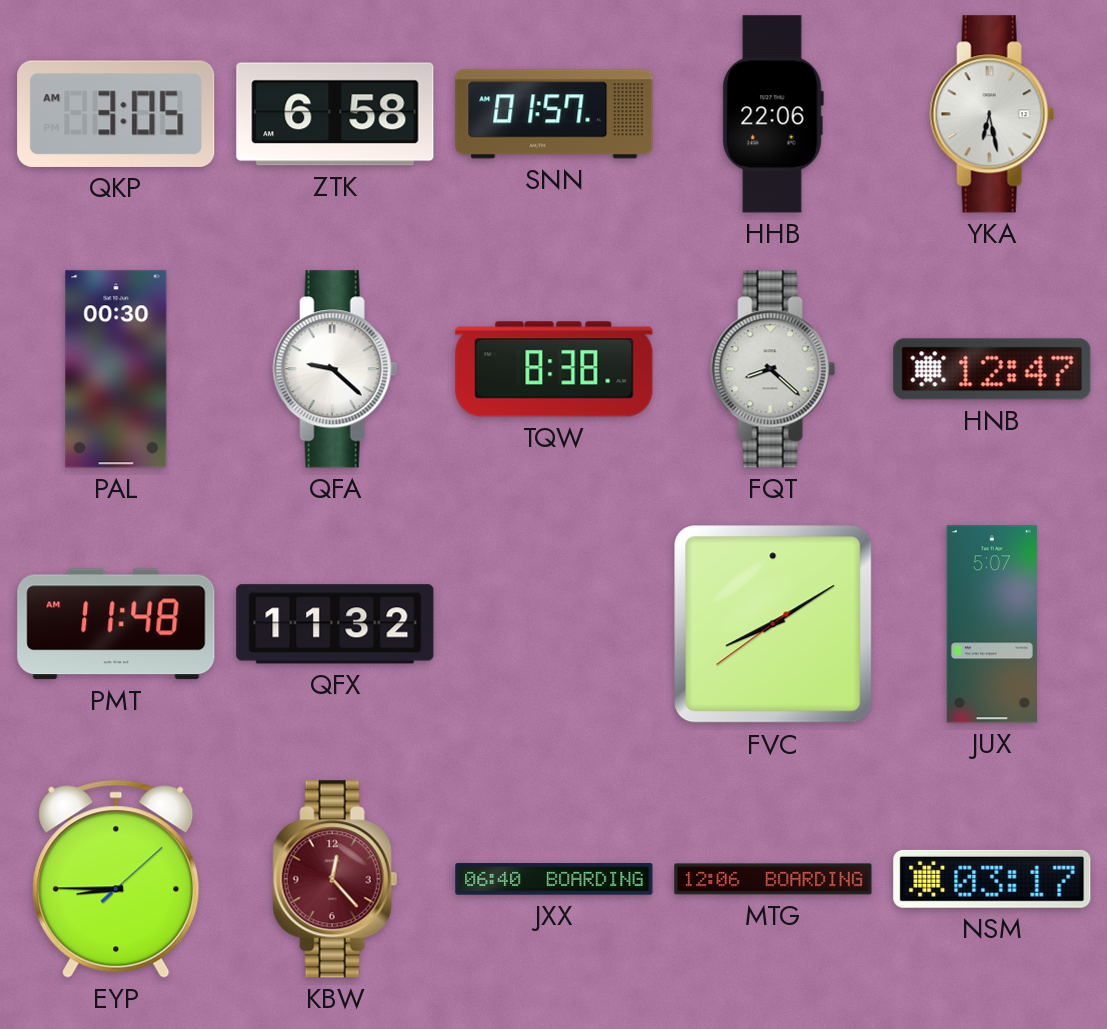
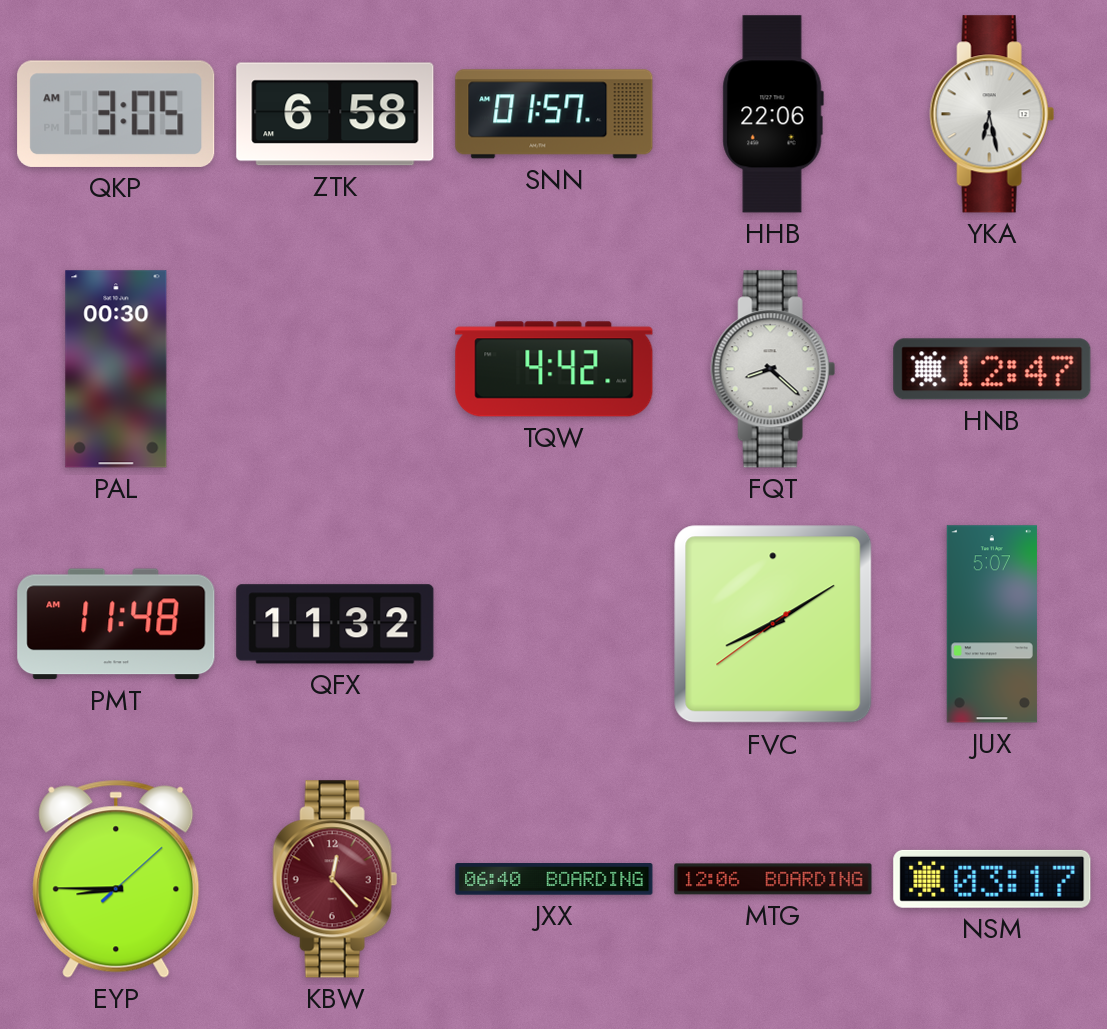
QFA: 9:22 -> none (335, 369)
TQW: 8:38 -> 4:42 (554, 369)
